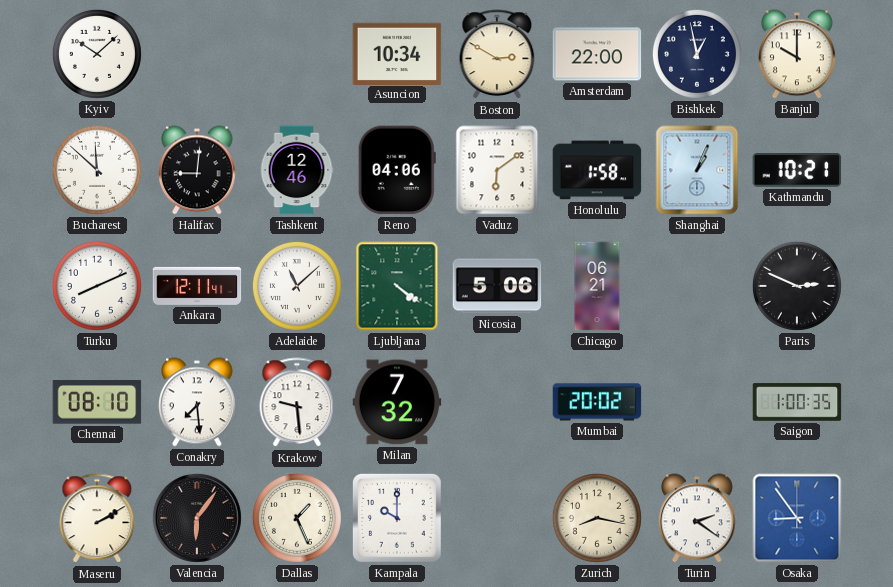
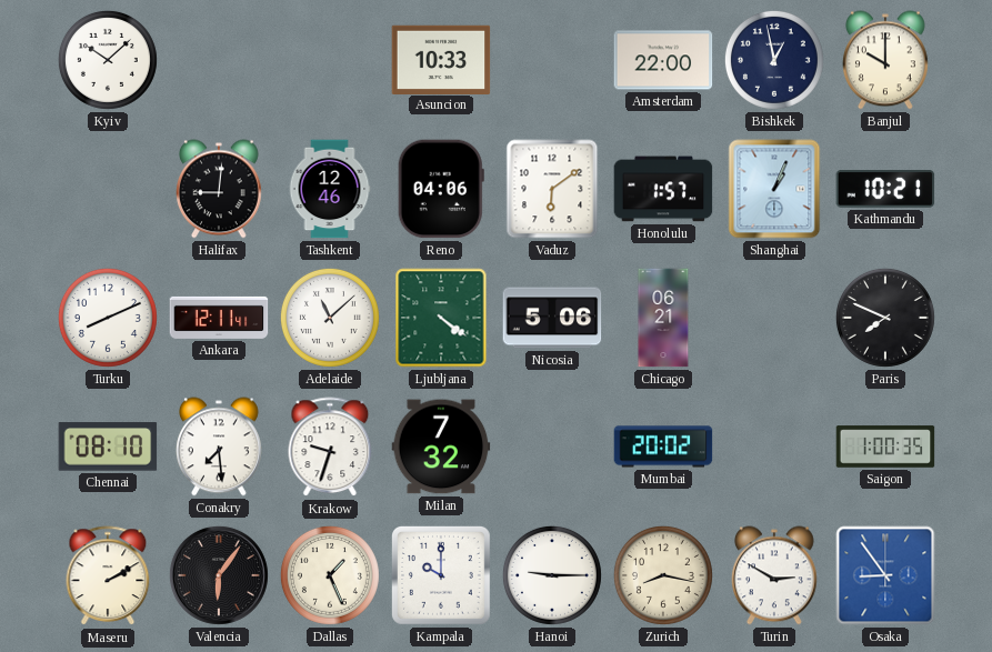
Asuncion: 10:34 -> 10:33 (441, 59)
Boston: 2:50 -> none (497, 55)
Bucharest: 11:52 -> none (97, 170)
Honolulu: 1:58 -> 1:57 (663, 189)
Paris: 2:49 -> 7:49 (885, 318)
Krakow: 9:29 -> 9:33 (330, 448)
Hanoi: none -> 9:15 (552, 575)
Turin: 2:21 -> 2:50 (774, 575)
